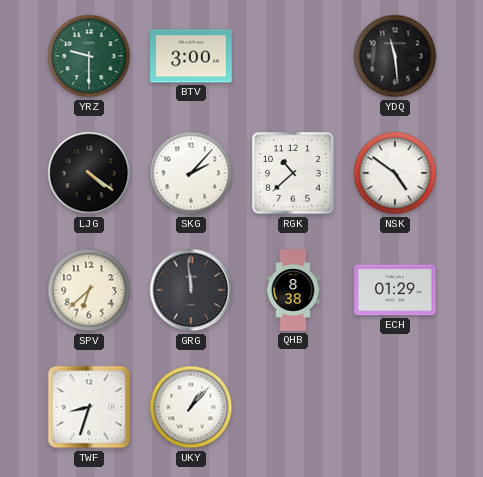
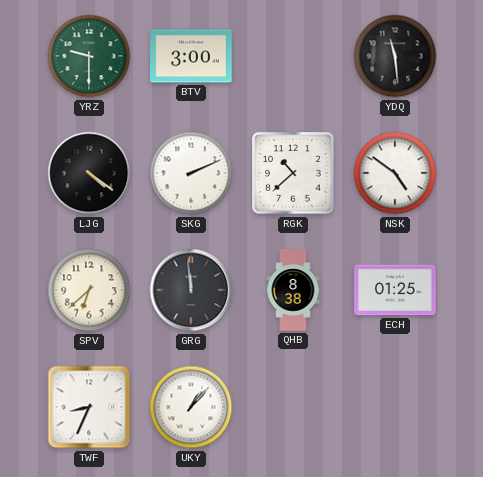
SKG: 2:07 -> 2:11 (191, 173)
ECH: 01:29 -> 01:25 (395, 290)
TWF: 8:33 -> 8:34 (89, 407)
